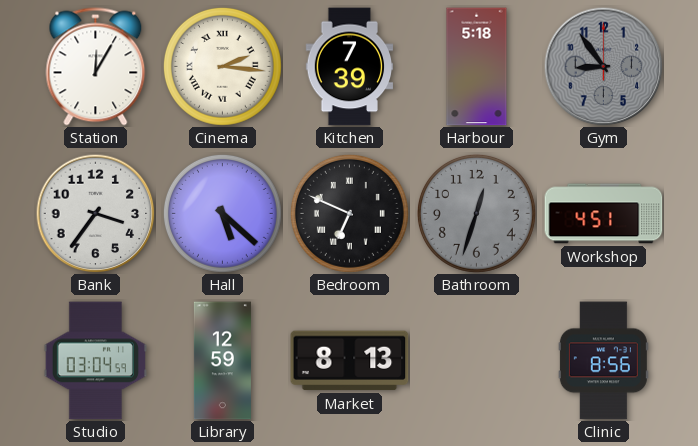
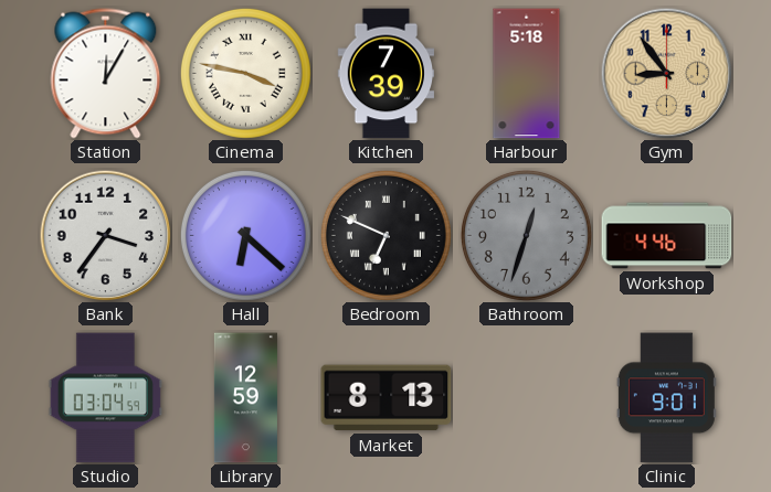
Cinema: 2:16 -> 3:47 (245, 73)
Gym dial: grey -> champagne (666, 73)
Hall: 5:22 -> 6:22 (245, 235)
Workshop: 4:51 -> 4:46 (667, 236)
Clinic: 8:56 -> 9:01 (666, 398)
